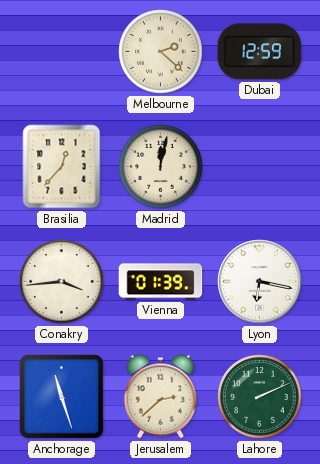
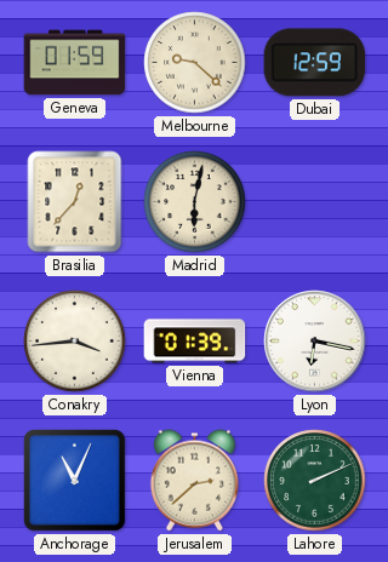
Geneva: none -> 01:59 (75, 63)
Melbourne: 2:22 -> 9:22 (195, 63)
Madrid: 12:02 -> 6:02 (195, 202)
Anchorage: 11:27 -> 11:04 (75, 481)
